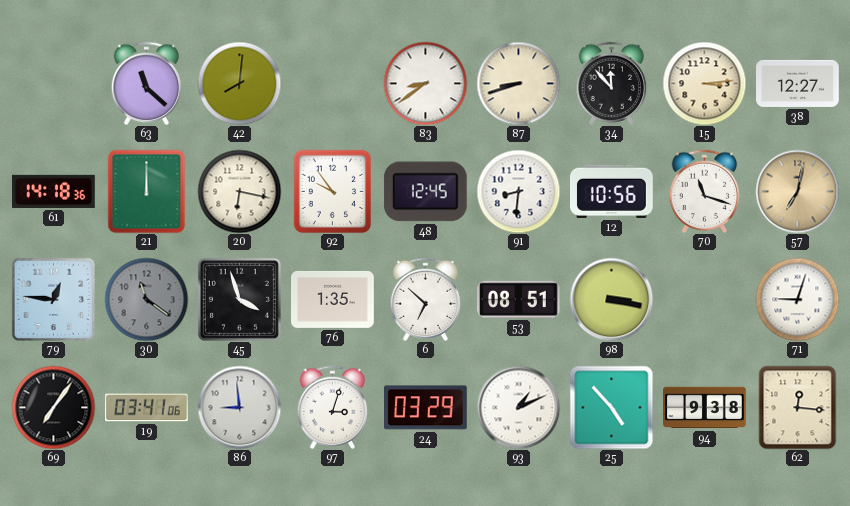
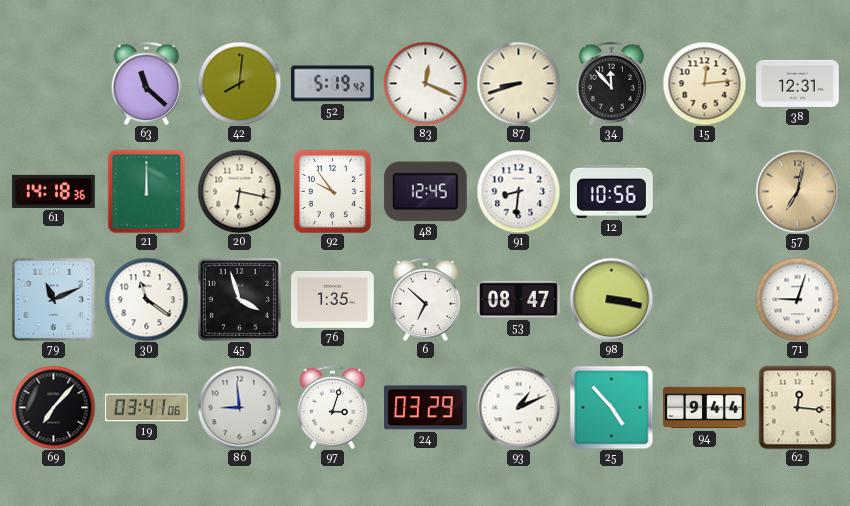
52: none -> 5:19 (333, 84)
83: 8:39 -> 12:19 (425, 83)
15: 3:14 -> 12:14 (704, 83)
38: 12:27 -> 12:31 (798, 83)
70: 11:18 -> none (705, 191)
79: 12:46 -> 11:11 (53, 299)
30 dial: grey -> white (146, 299)
53: 08:51 -> 08:47 (519, 299)
69: 7:06 -> 7:07 (53, 407)
94: 9:38 -> 9:44 (705, 408)
